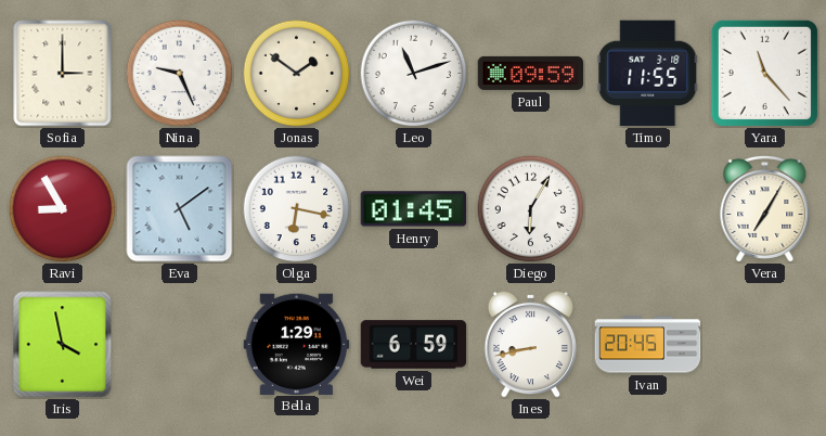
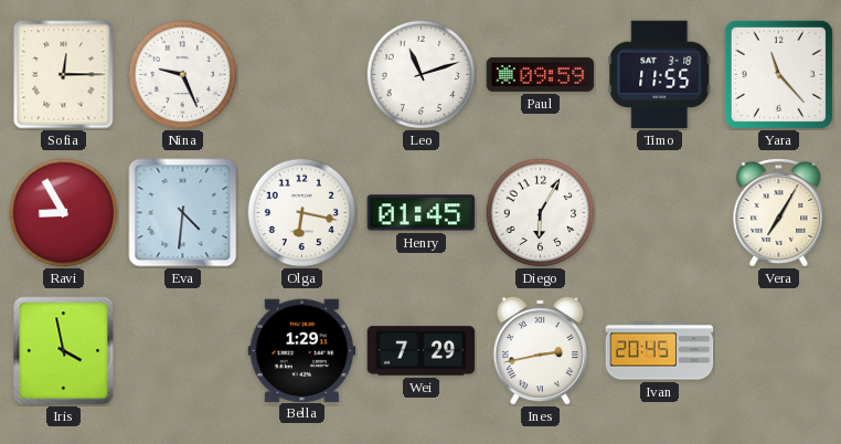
Sofia: 3:00 -> 12:15 (64, 75)
Jonas: 1:51 -> none (297, 74)
Eva: 5:09 -> 4:31 (183, 213)
Wei: 6:59 -> 7:29 (422, 351)
Ines: 8:43 -> 2:43 (541, 350)
